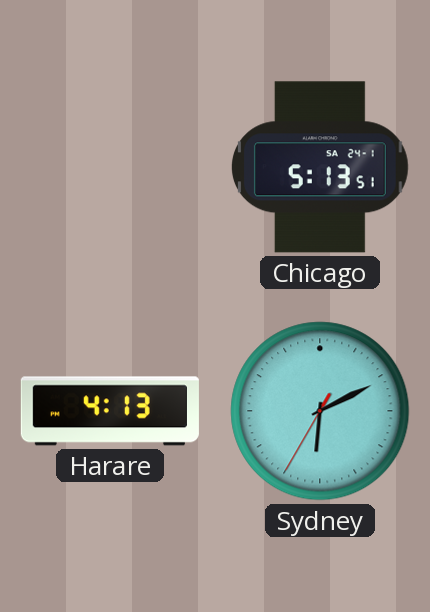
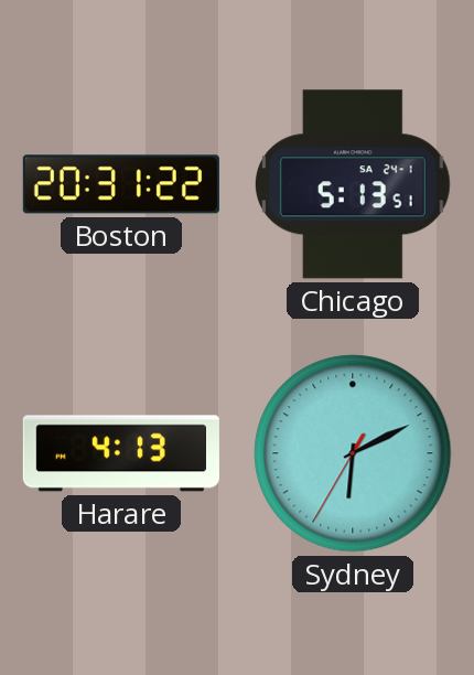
Boston: none -> 20:31 (121, 184)
